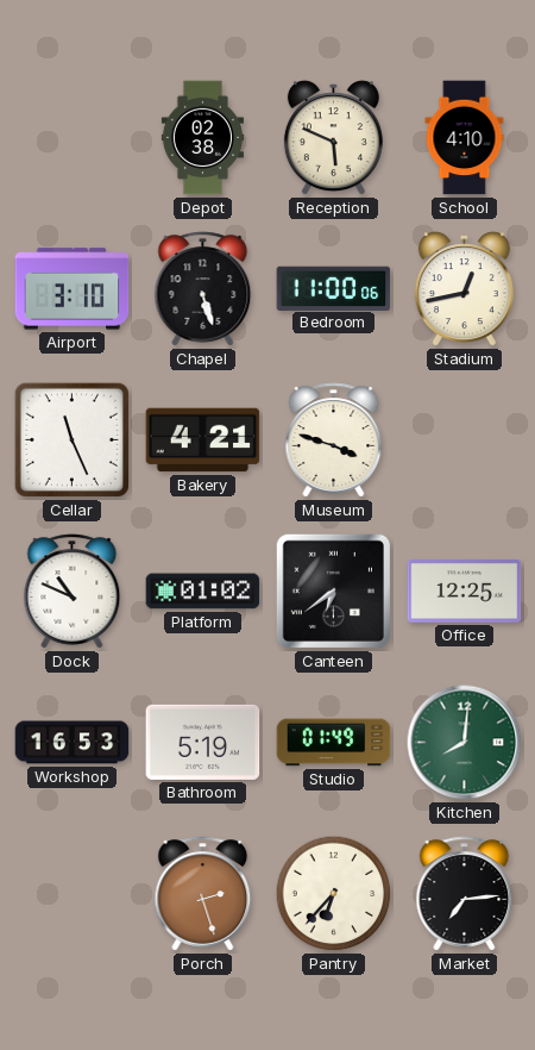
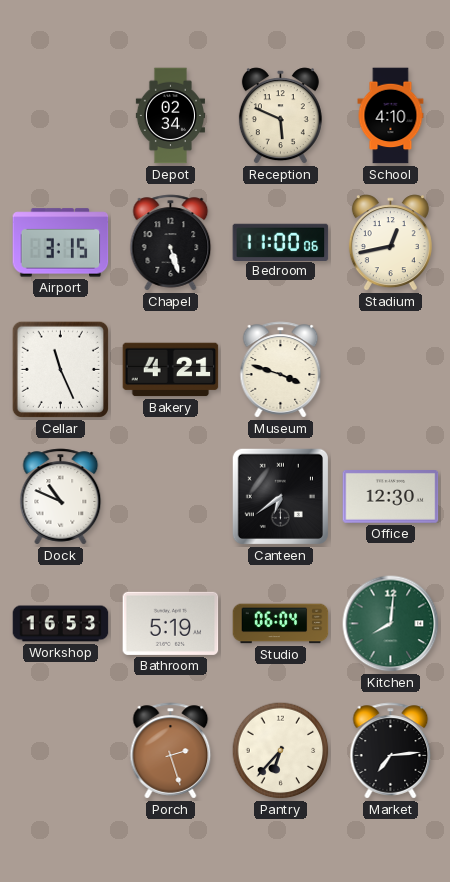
Depot: 02:38 -> 02:34 (170, 116)
Airport: 3:10 -> 3:15 (61, 243)
Platform: 01:02 -> none (203, 592)
Office: 12:25 -> 12:30 (391, 497)
Studio: 01:49 -> 06:04 (281, 624)
